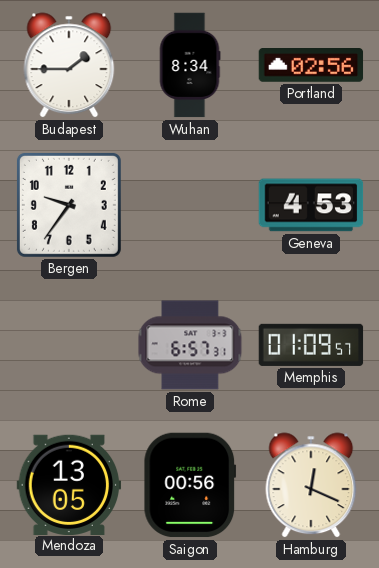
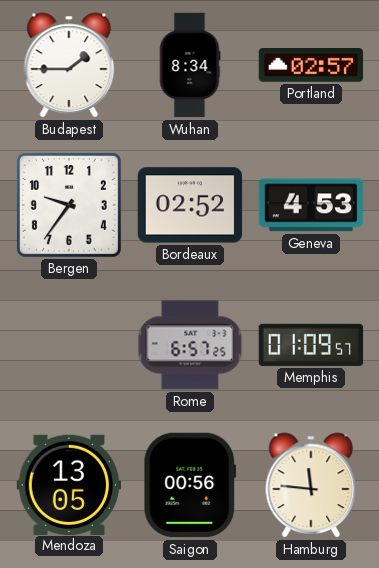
Portland: 02:56 -> 02:57 (311, 65)
Bordeaux: none -> 02:52 (190, 205)
Rome: 6:57:31 -> 6:57:25 (190, 345)
Hamburg: 12:19 -> 11:46 (311, 485)
